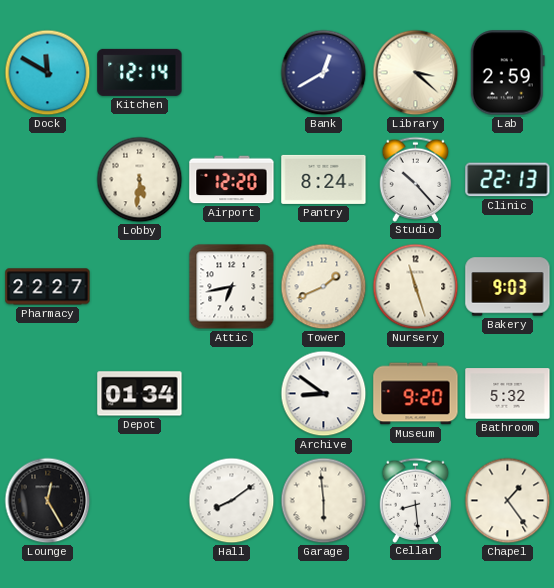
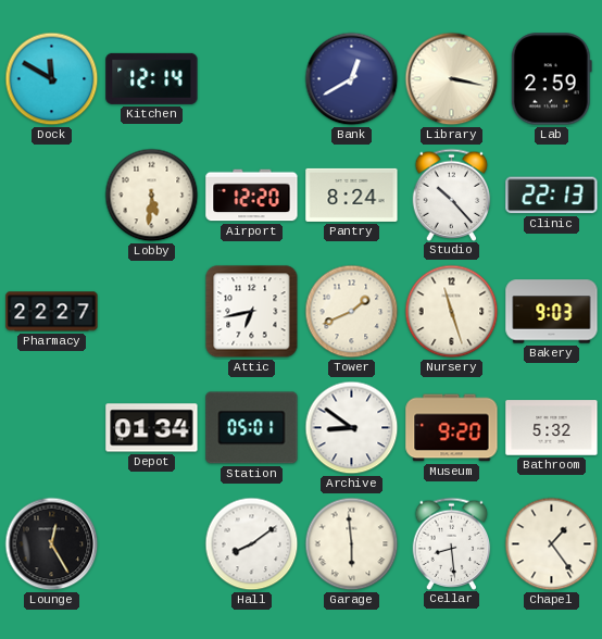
Library: 3:22 -> 3:17 (452, 79)
Station: none -> 05:01 (252, 428)
